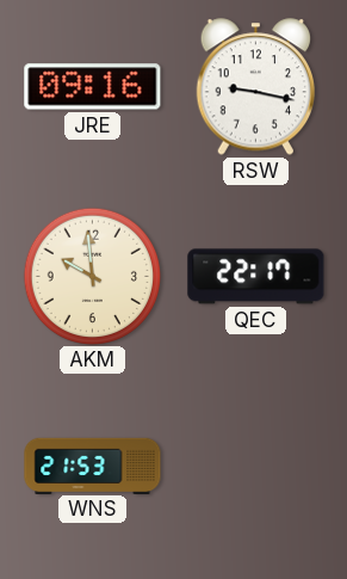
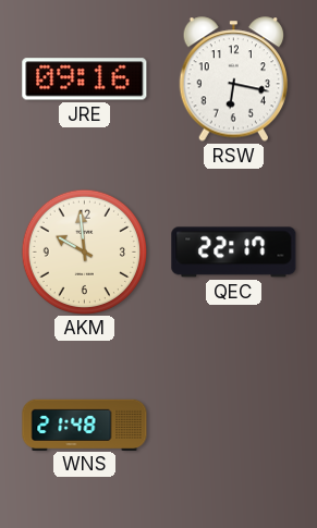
RSW: 9:17 -> 6:17 (234, 79)
WNS: 21:53 -> 21:48 (85, 425)
